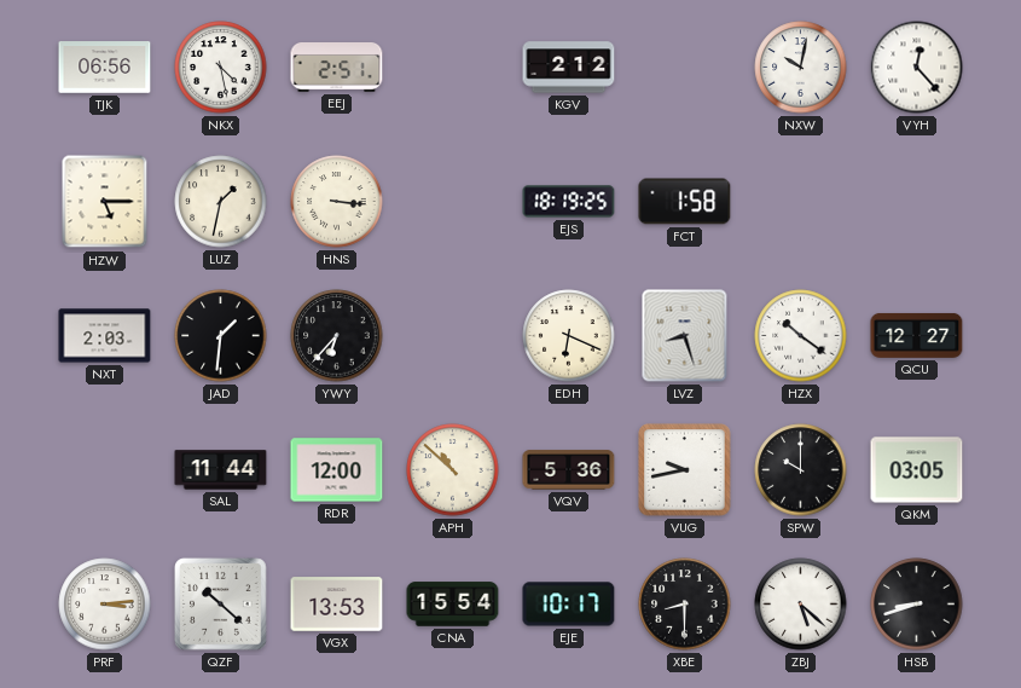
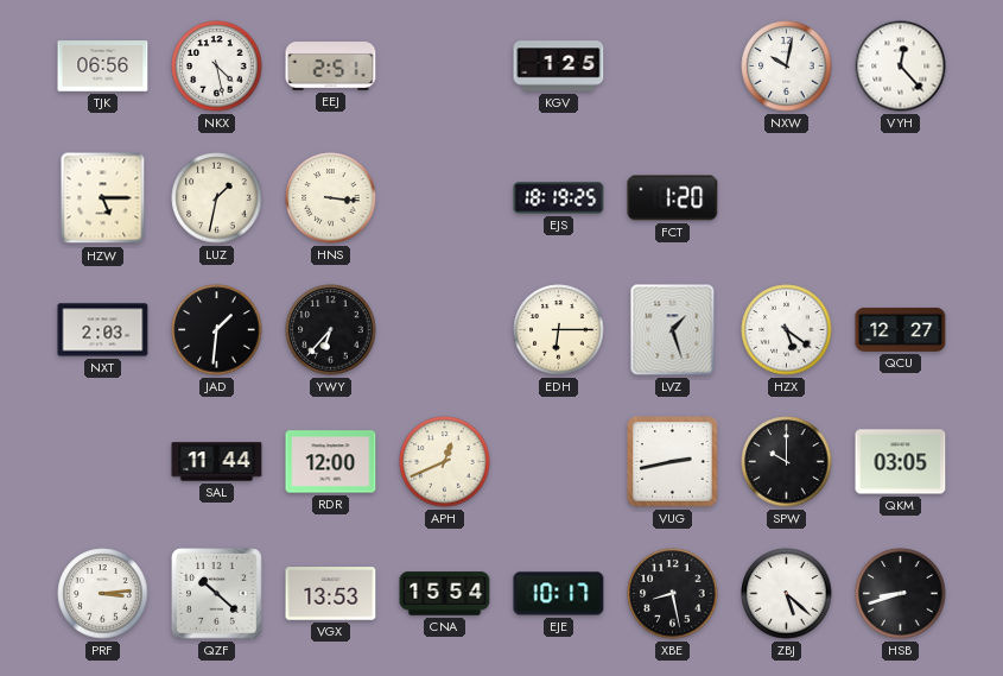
KGV: 2:12 -> 1:25 (559, 67)
FCT: 1:58 -> 1:20 (673, 198)
EDH: 6:19 -> 6:15 (559, 330)
LVZ: 8:27 -> 1:27 (673, 330)
HZX: 10:21 -> 5:21 (787, 330)
APH: 10:52 -> 12:41 (445, 462)
VQV: 5:36 -> none (569, 470)
VUG: 9:43 -> 2:43 (673, 462)
XBE: 8:30 -> 8:28 (673, 594)
